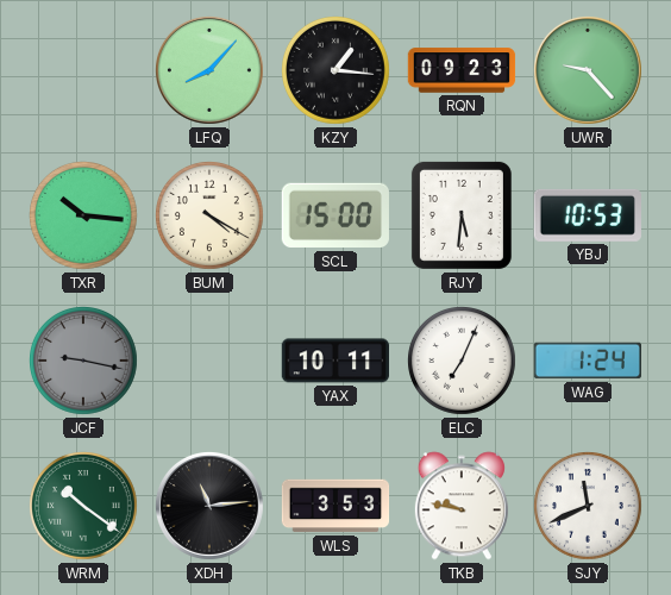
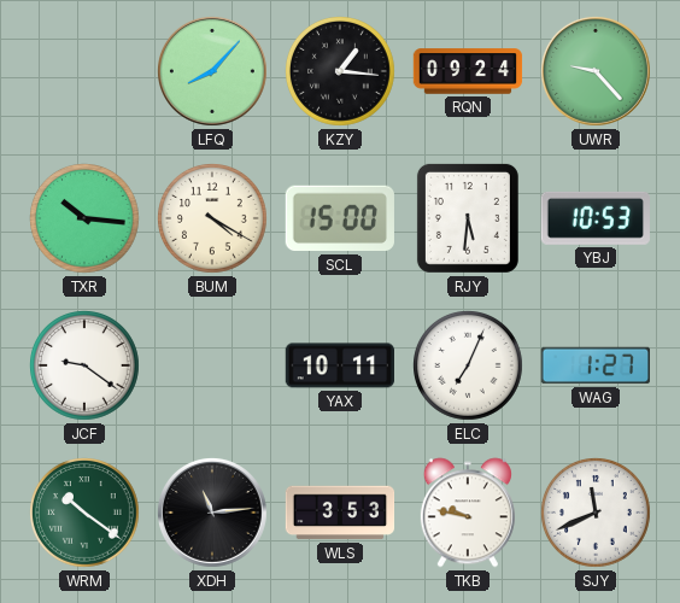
RQN: 09:23 -> 09:24 (468, 71)
JCF: 9:17 -> 9:21 (86, 367)
JCF dial: grey -> white (86, 367)
WAG: 1:24 -> 1:27 (594, 365)
